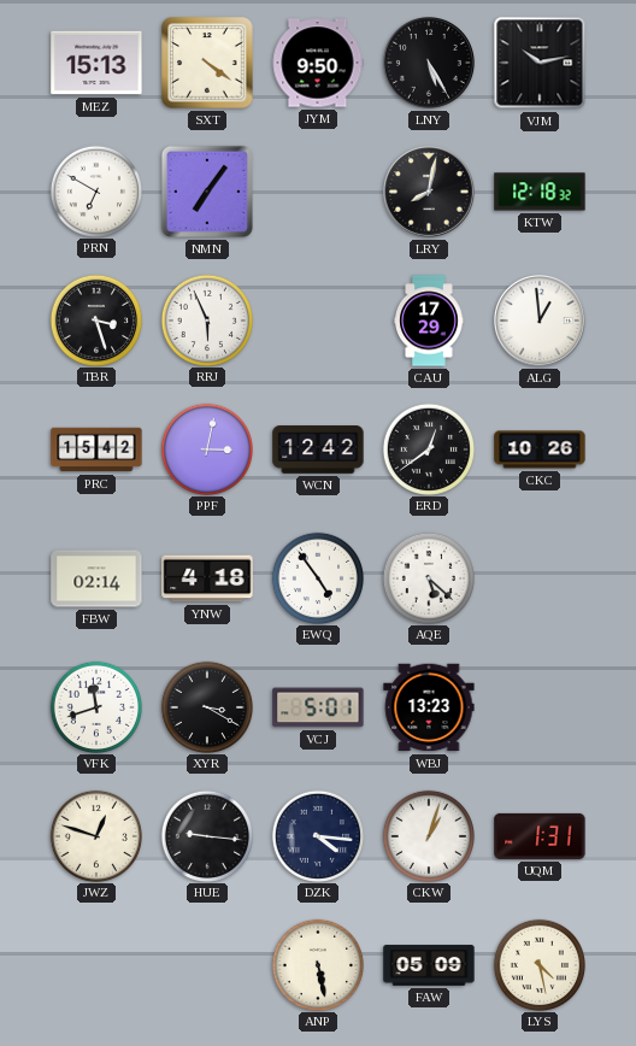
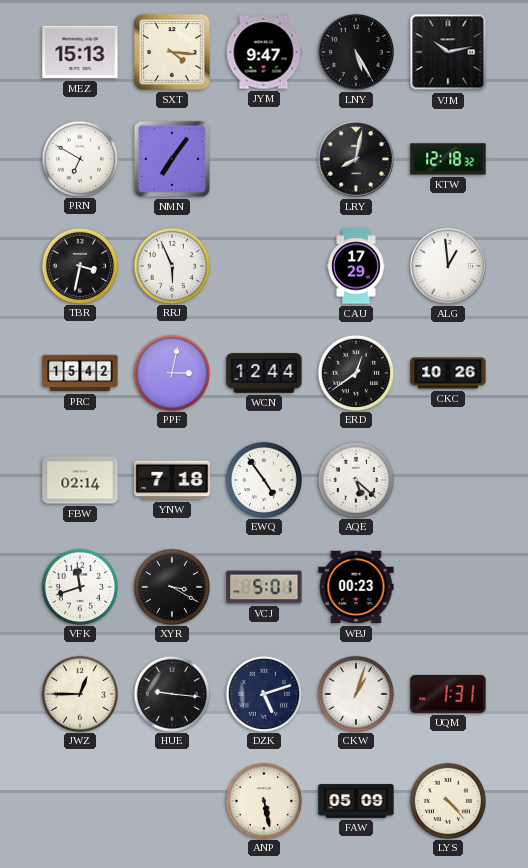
SXT: 4:21 -> 4:16 (172, 52)
JYM: 9:50 -> 9:47 (264, 52)
TBR: 3:27 -> 3:32 (79, 265)
WCN: 12:42 -> 12:44 (264, 373)
YNW: 4:18 -> 7:18 (172, 480)
WBJ: 13:23 -> 00:23 (356, 587)
JWZ: 12:48 -> 12:45 (79, 693)
DZK: 4:16 -> 5:12 (263, 693)
LYS: 4:28 -> 4:23 (447, 800)
